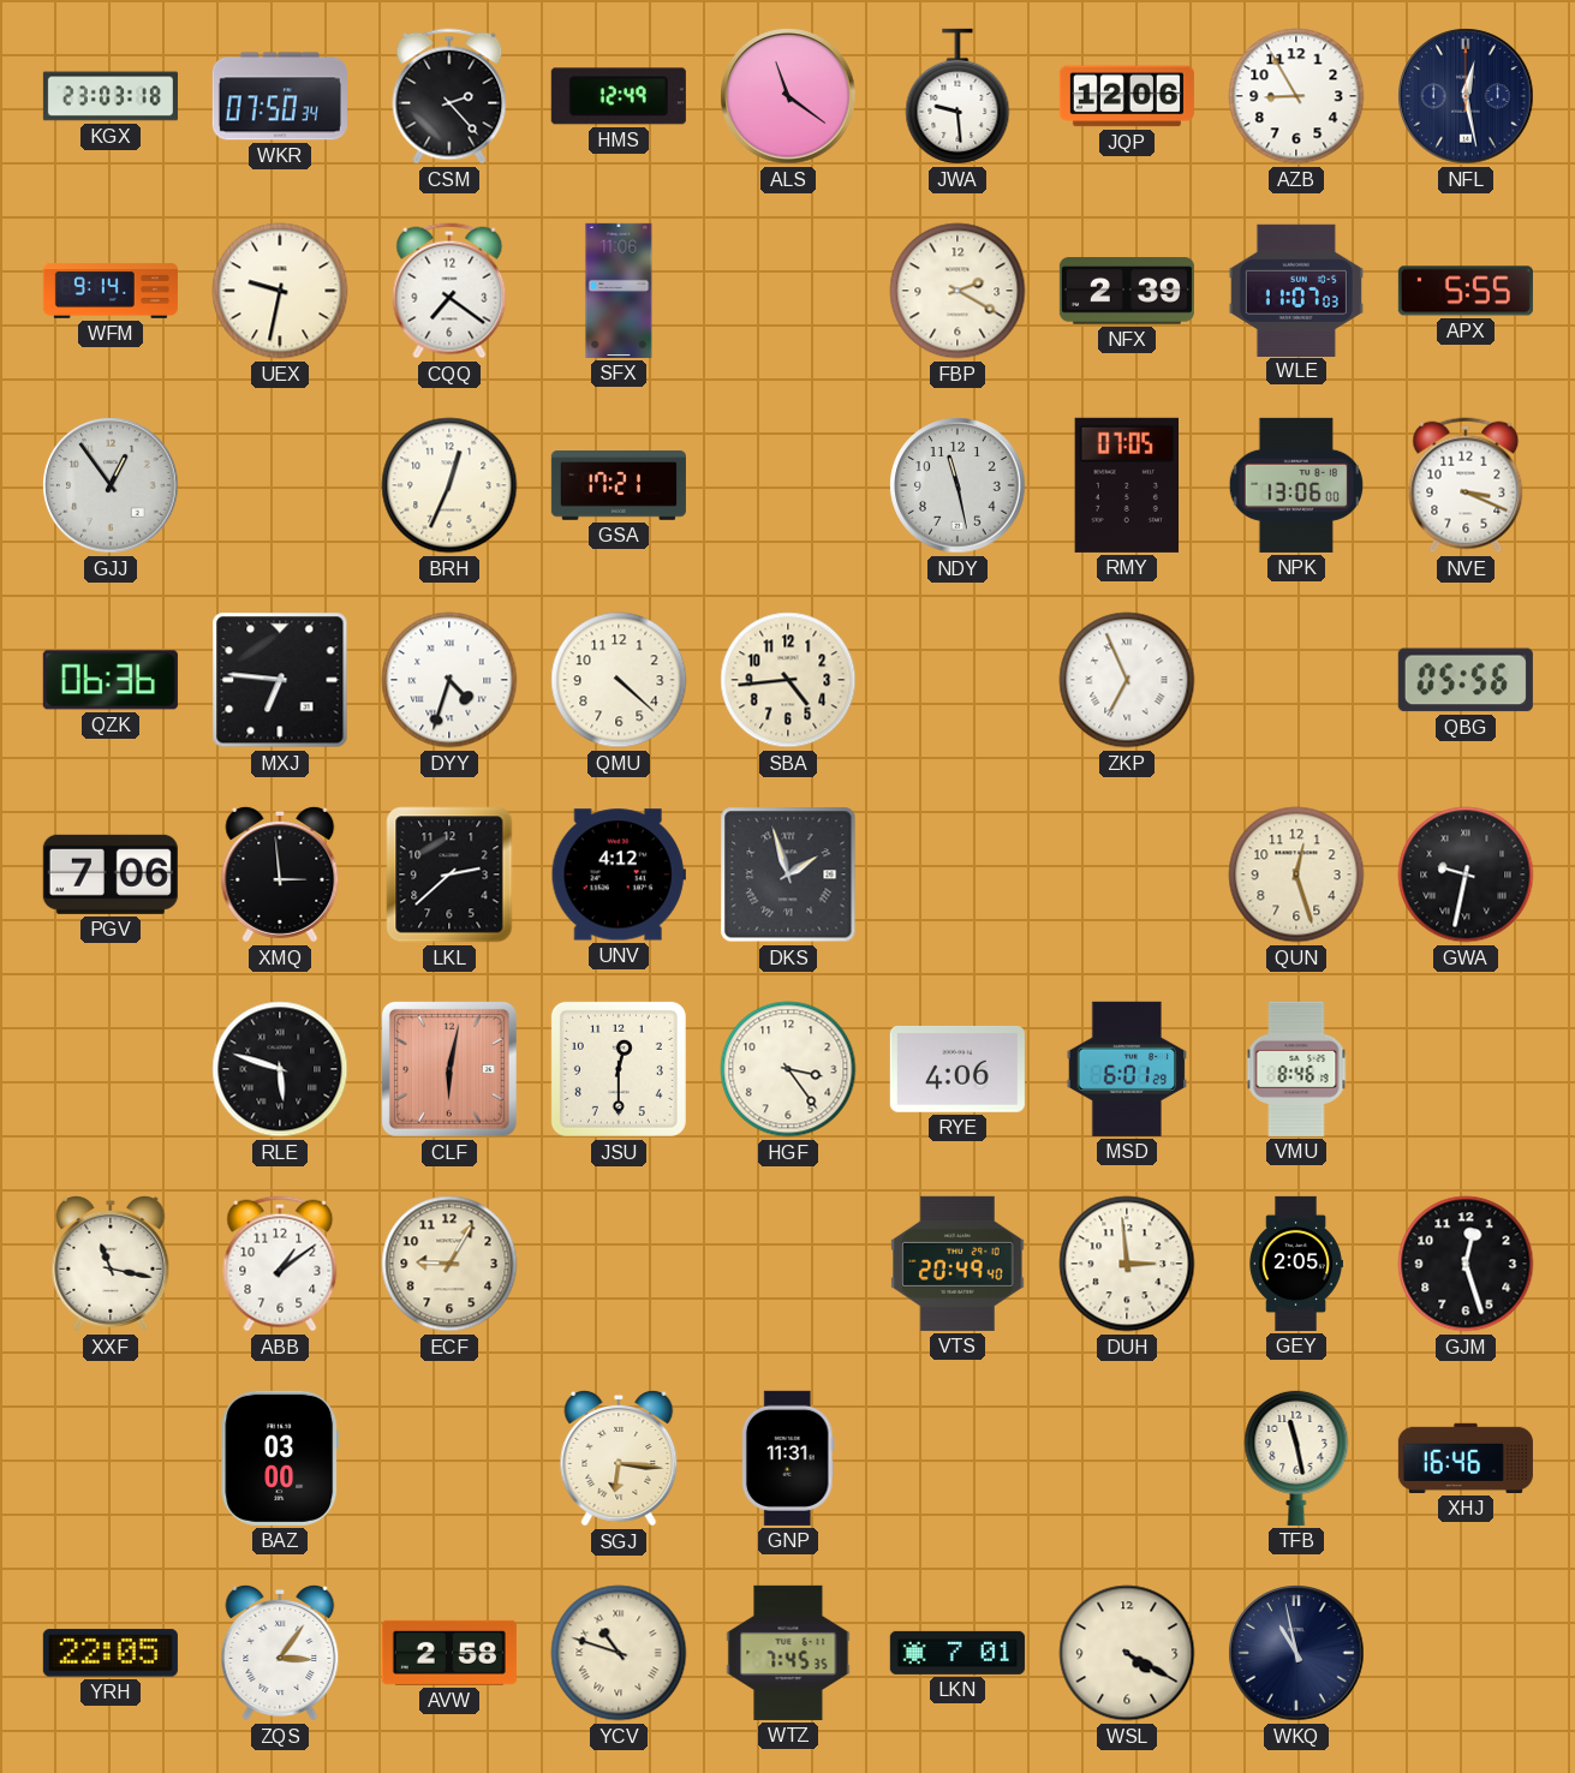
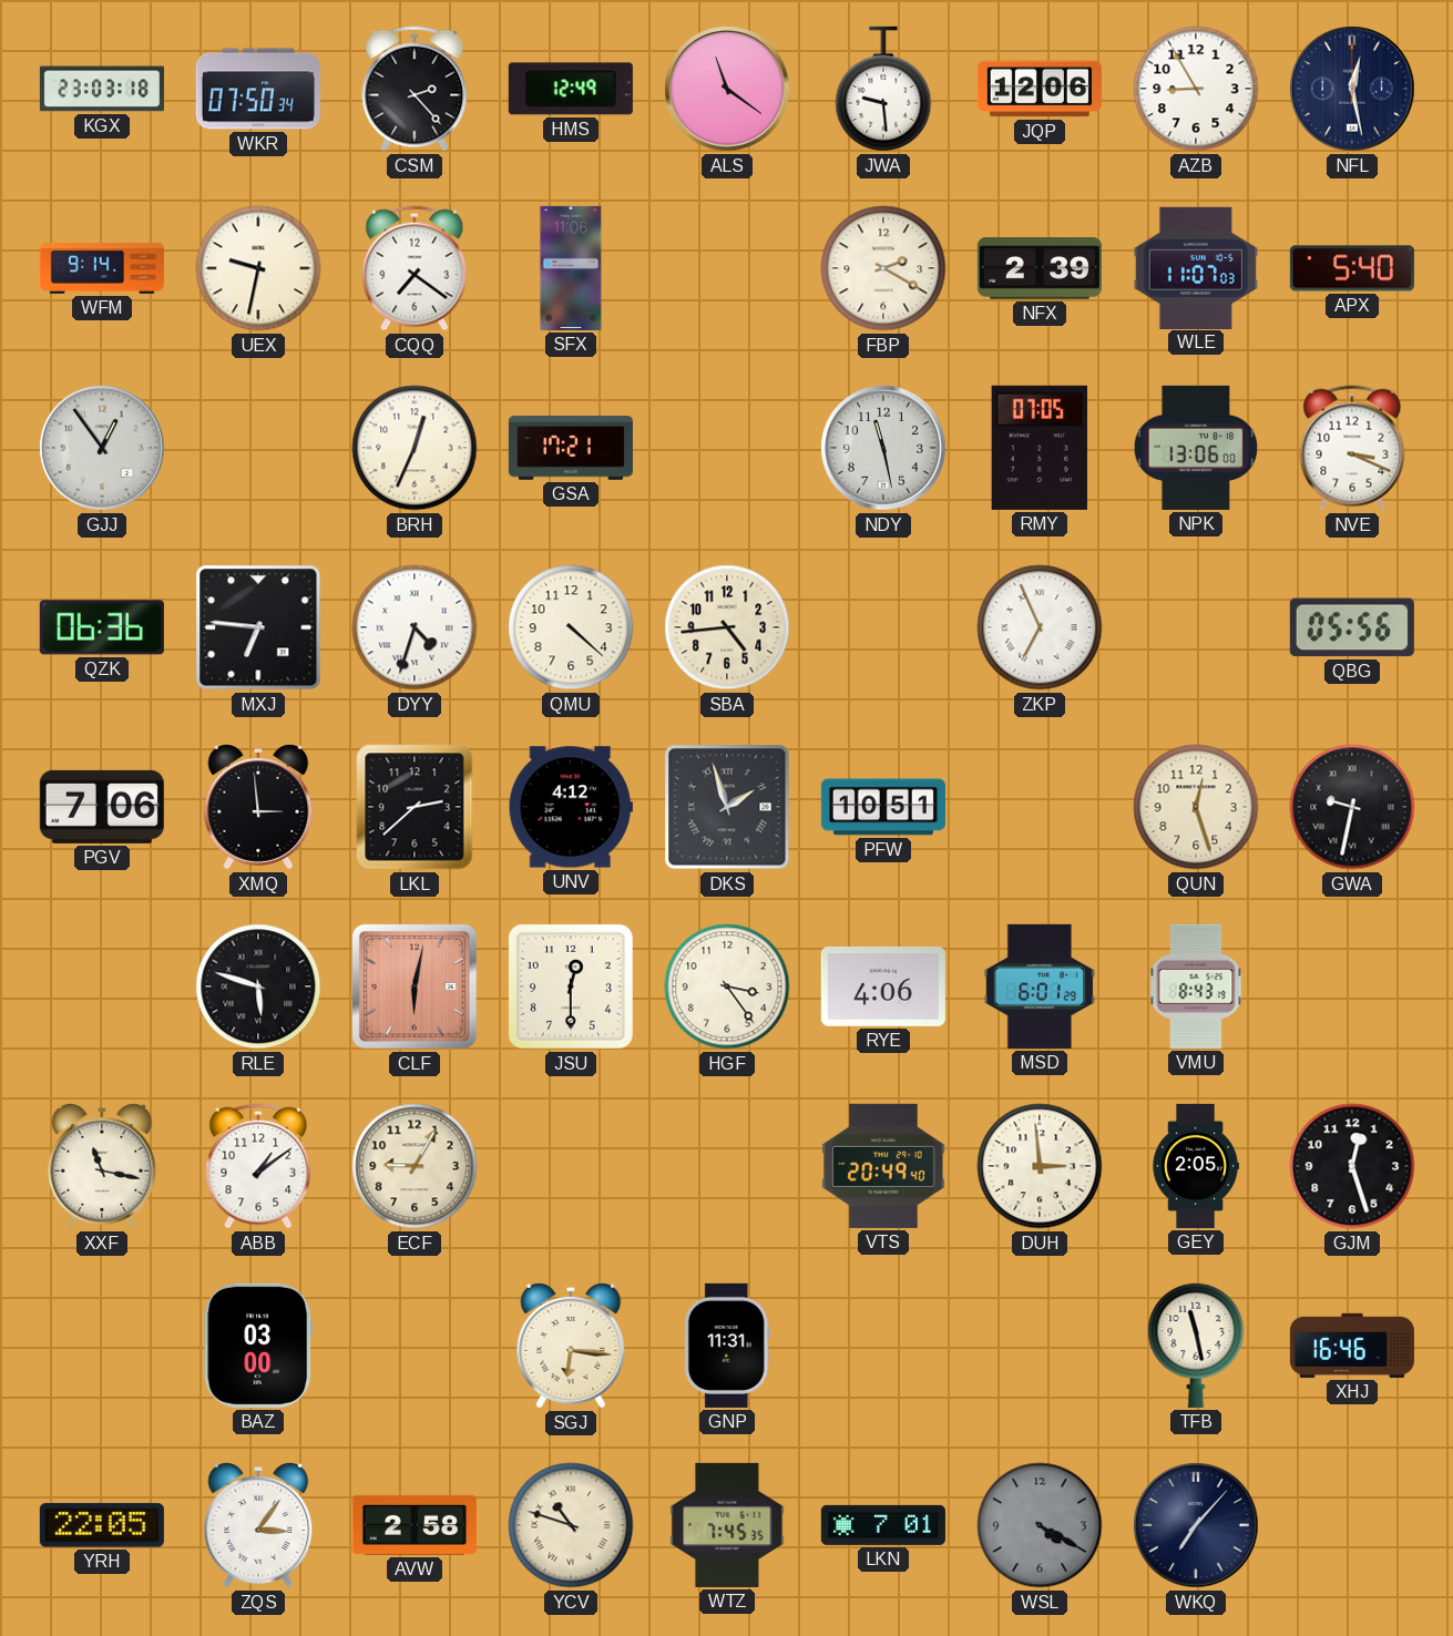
APX: 5:55 -> 5:40 (1352, 268)
PFW: none -> 10:51 (883, 807)
VMU: 8:46 -> 8:43 (1196, 986)
WSL dial: cream -> grey (1040, 1525)
WKQ: 10:58 -> 7:07 (1196, 1525)
